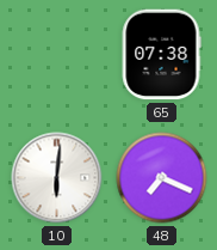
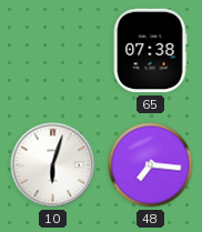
10: 6:01 -> 6:03 (53, 165)
48: 7:19 -> 7:16 (151, 165)
